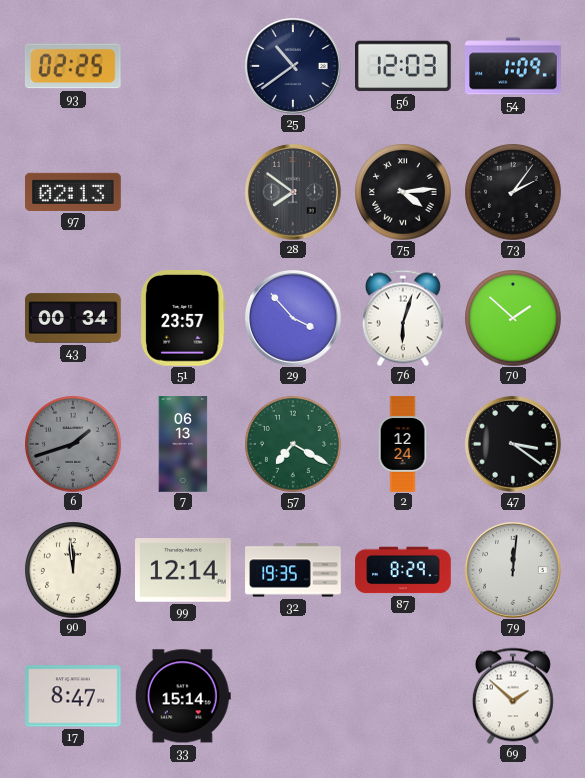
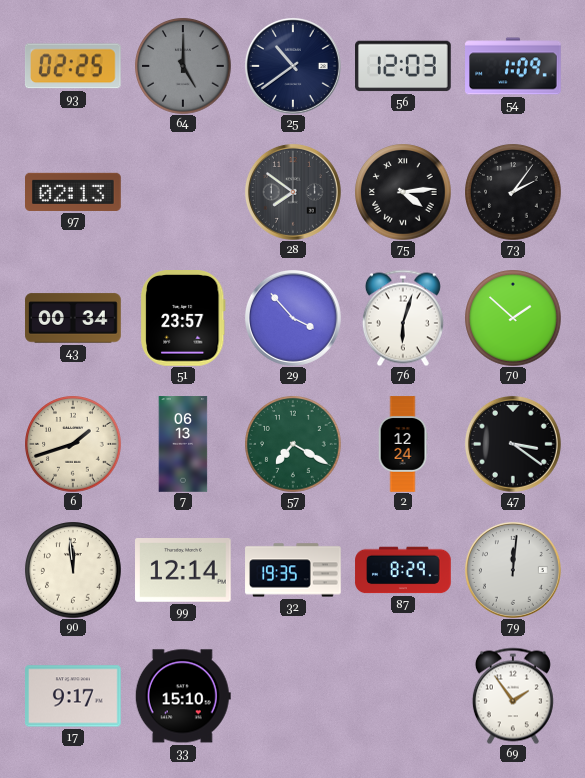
64: none -> 5:00 (183, 66)
6 dial: grey -> cream (73, 444)
17: 8:47 -> 9:17 (74, 696)
33: 15:14 -> 15:10 (183, 696)
69: 1:52 -> 1:54 (513, 696)
